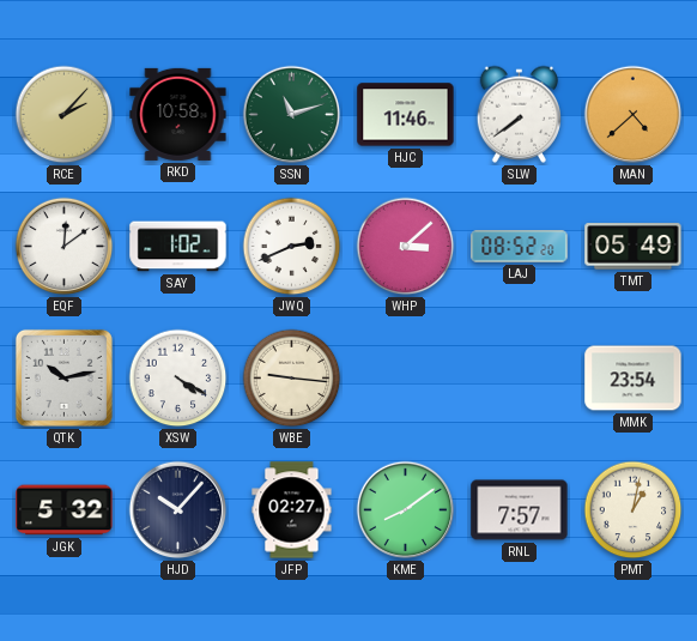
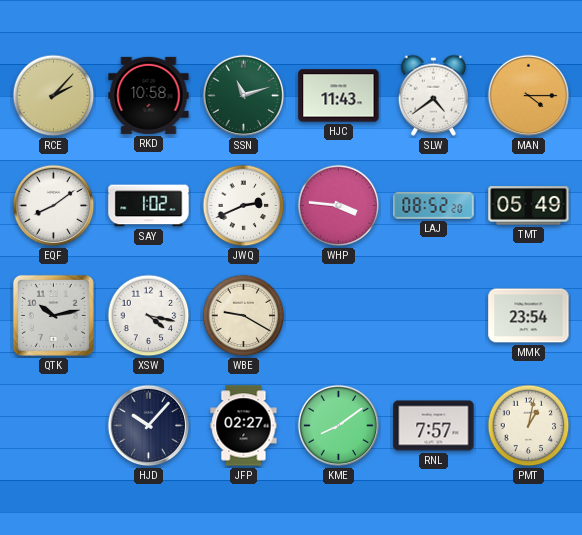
HJC: 11:46 -> 11:43 (339, 96)
SLW: 7:39 -> 4:39 (433, 95)
MAN: 4:38 -> 4:15 (529, 96)
EQF: 12:09 -> 8:09 (54, 206)
WHP: 3:08 -> 3:46 (339, 206)
XSW: 4:20 -> 4:17 (149, 316)
WBE: 9:16 -> 9:20 (244, 316)
JGK: 5:32 -> none (65, 510)
